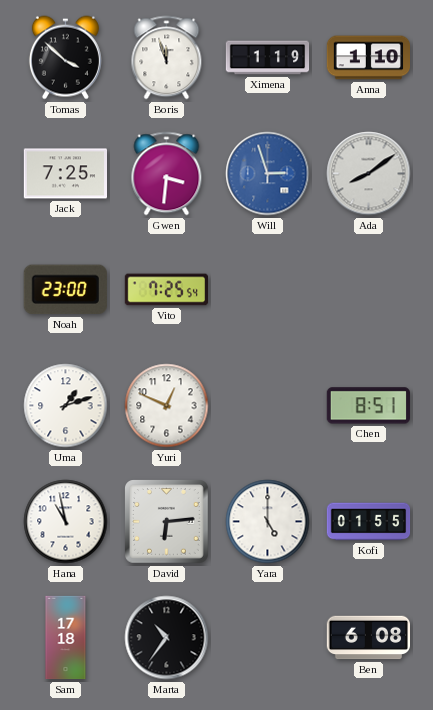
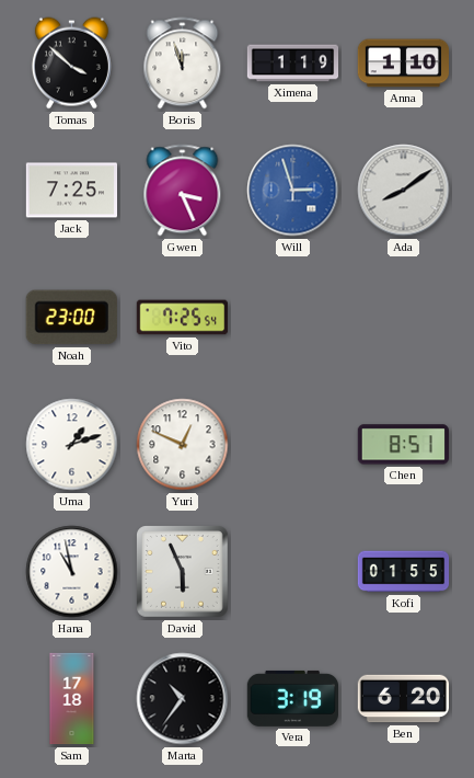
Gwen: 3:31 -> 3:26 (183, 191)
David: 6:14 -> 5:56 (183, 572)
Yara: 5:00 -> none (268, 522)
Vera: none -> 3:19 (292, 698)
Ben: 6:08 -> 6:20 (403, 699)
